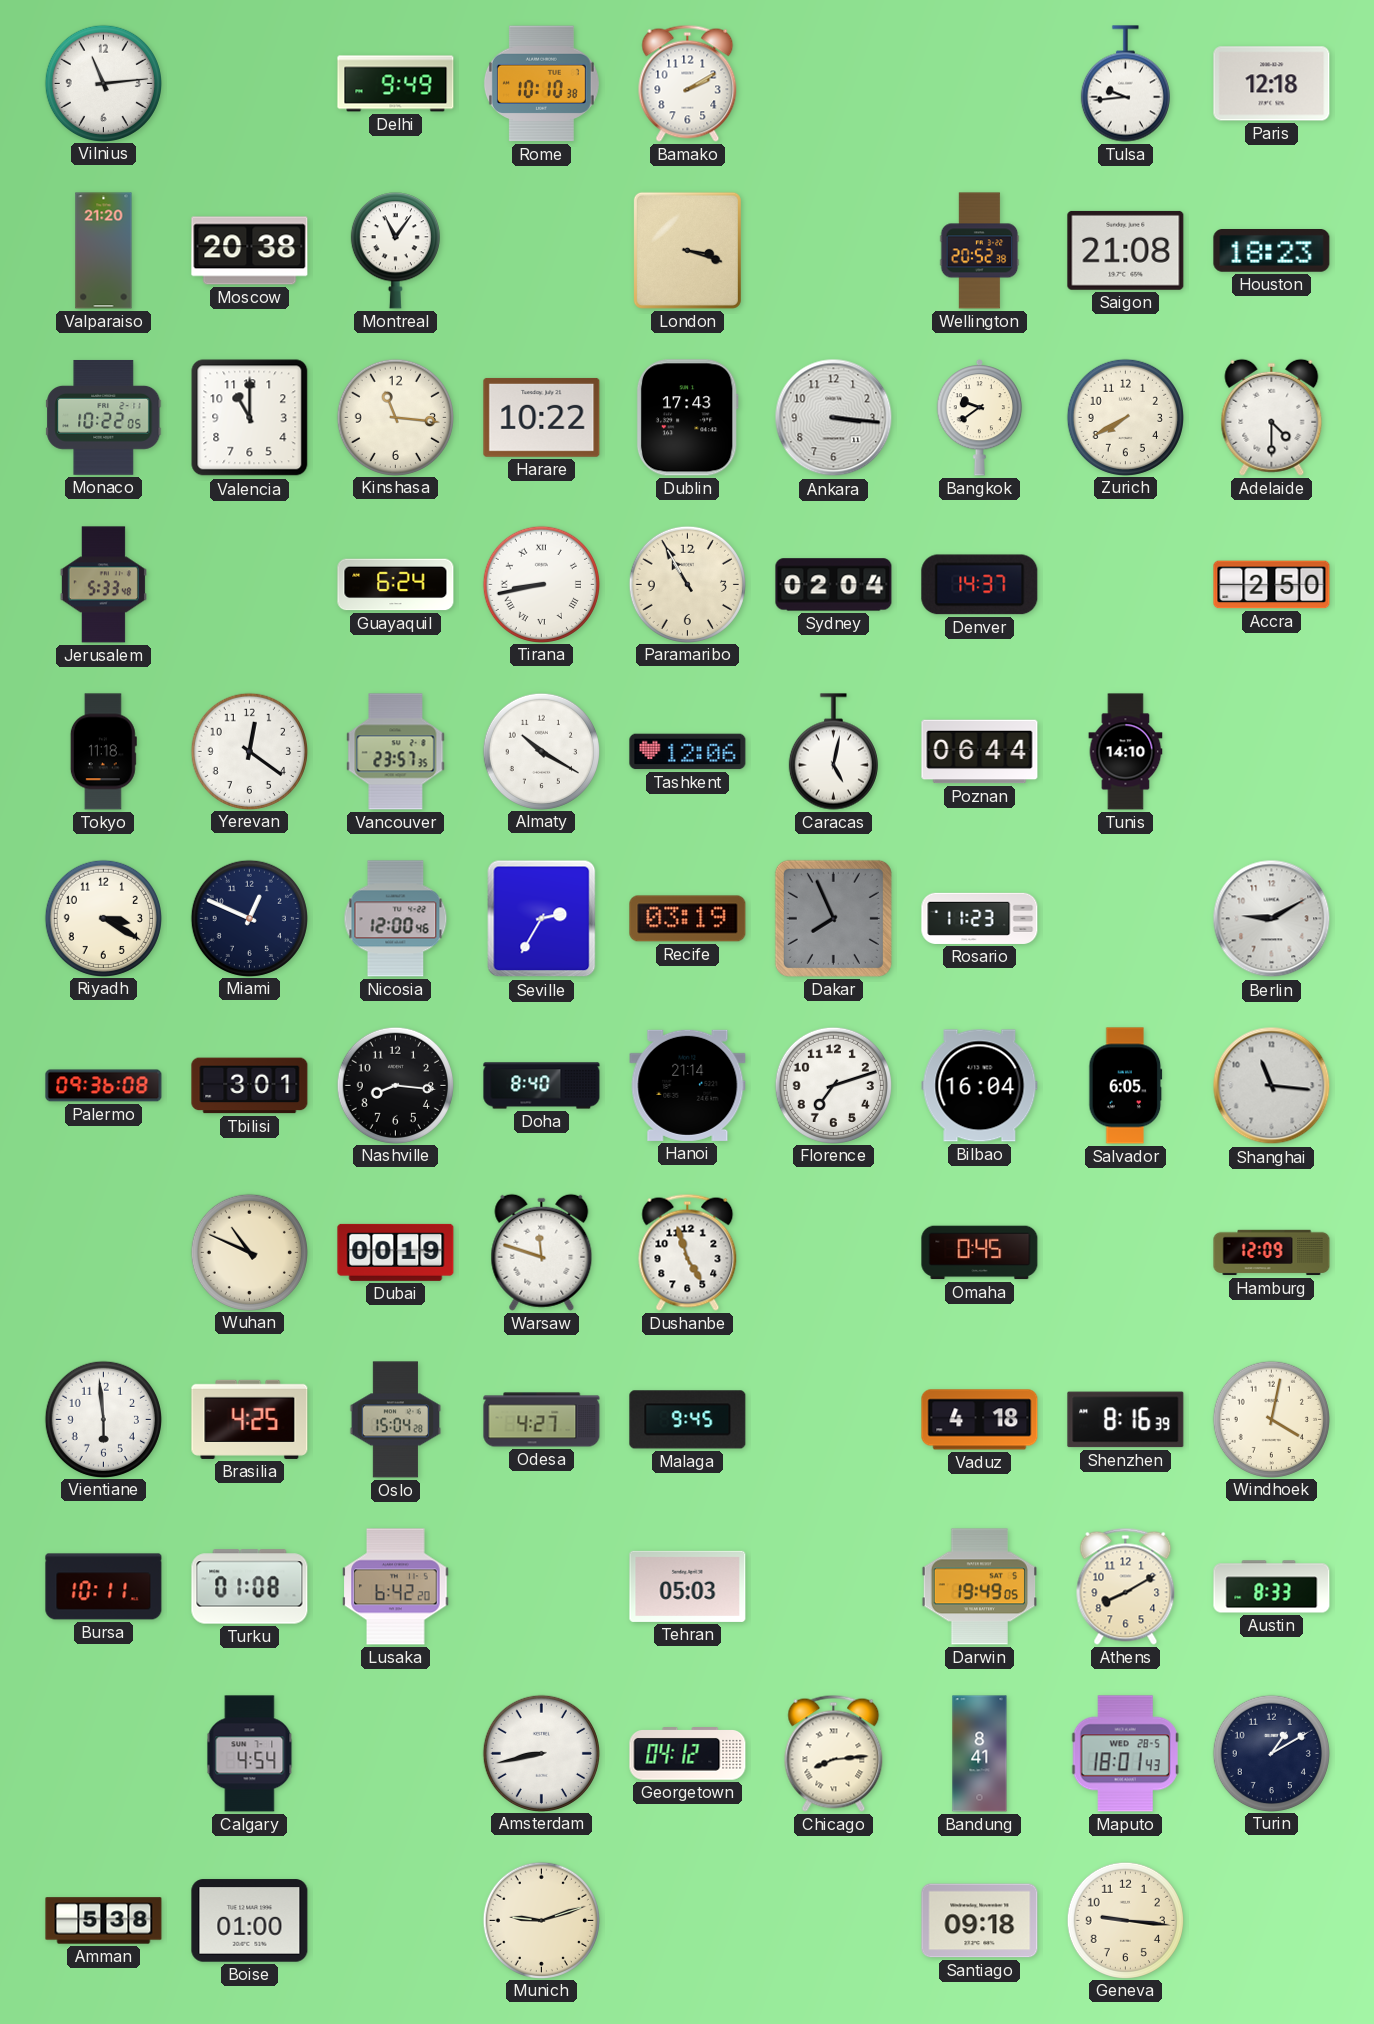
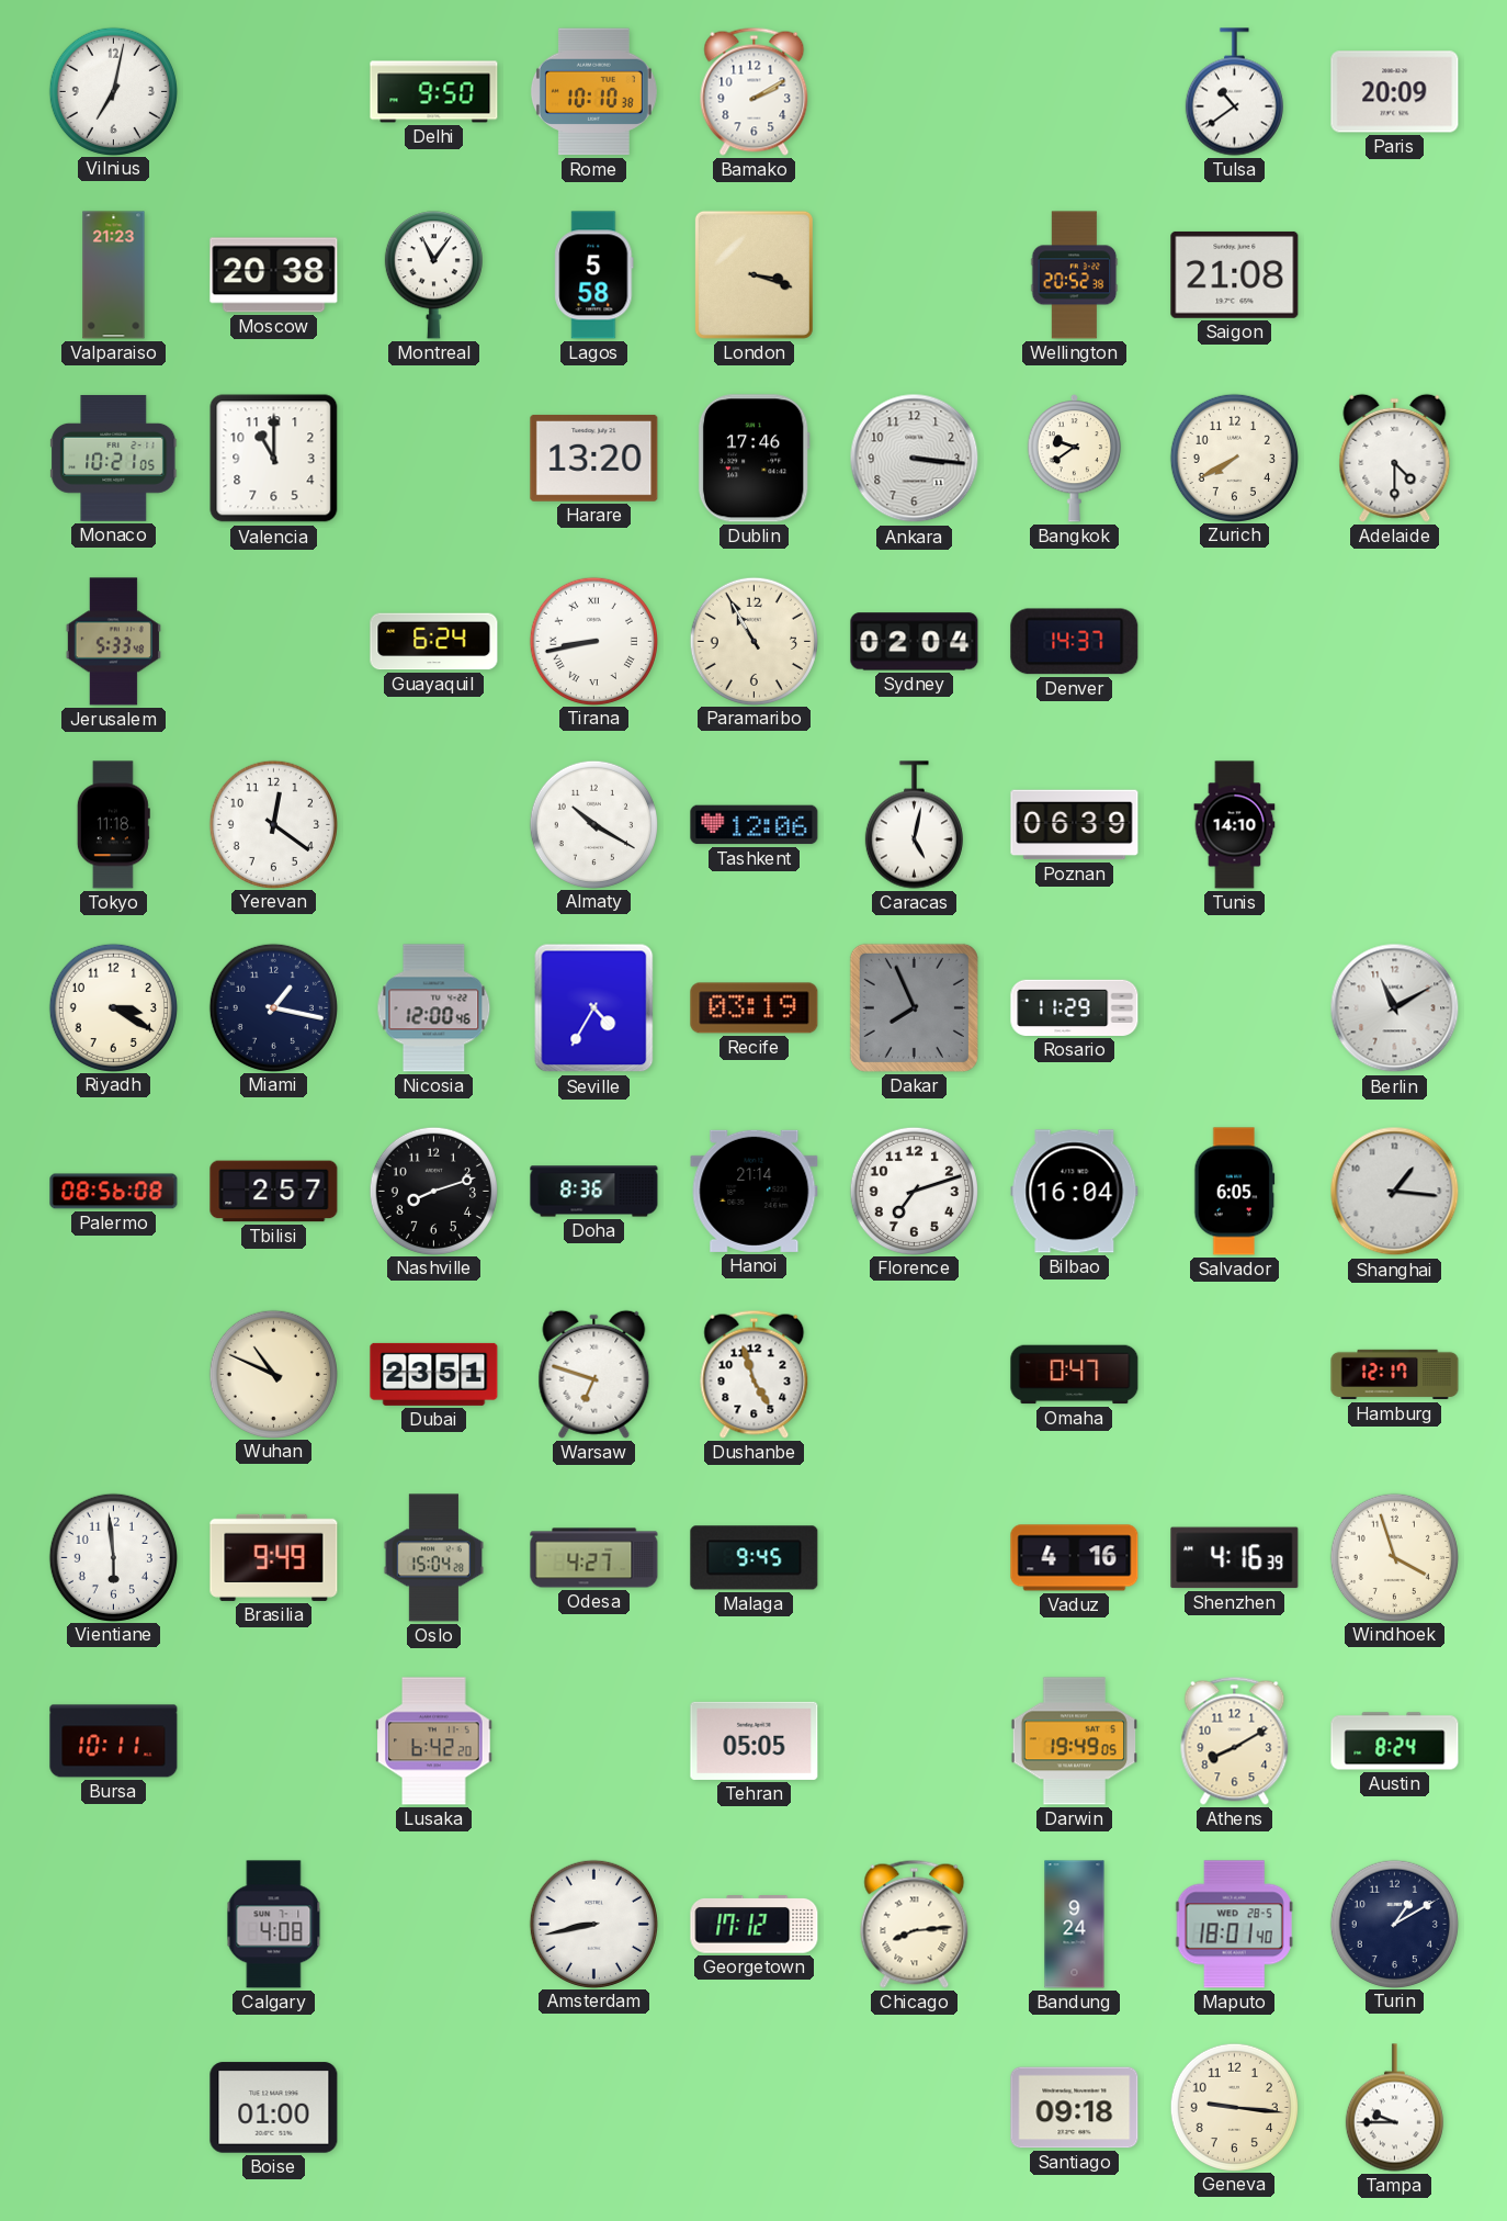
Vilnius: 11:14 -> 7:02 (113, 91)
Delhi: 9:49 -> 9:50 (434, 92)
Tulsa: 9:44 -> 10:39 (1234, 92)
Paris: 12:18 -> 20:09 (1395, 92)
Valparaiso: 21:20 -> 21:23 (114, 275)
Lagos: none -> 5:58 (594, 275)
Houston: 18:23 -> none (1272, 251)
Monaco: 10:22 -> 10:21 (114, 458)
Kinshasa: 11:16 -> none (395, 417)
Harare: 10:22 -> 13:20 (594, 458)
Dublin: 17:43 -> 17:46 (753, 459)
Accra: 2:50 -> none (1272, 585)
Vancouver: 23:57 -> none (396, 752)
Poznan: 06:44 -> 06:39 (1075, 825)
Miami: 12:49 -> 1:17 (273, 1007)
Seville: 2:35 -> 4:35 (594, 1008)
Rosario: 11:23 -> 11:29 (1075, 1007)
Berlin: 9:10 -> 11:10 (1395, 1008)
Palermo: 09:36 -> 08:56 (114, 1192)
Tbilisi: 3:01 -> 2:57 (274, 1192)
Nashville: 8:16 -> 8:12 (433, 1191)
Doha: 8:40 -> 8:36 (594, 1192)
Shanghai: 11:16 -> 1:16 (1395, 1192)
Dubai: 00:19 -> 23:51 (434, 1374)
Warsaw: 11:48 -> 6:48 (594, 1374)
Omaha: 0:45 -> 0:47 (1075, 1375)
Hamburg: 12:09 -> 12:17 (1395, 1375)
Brasilia: 4:25 -> 9:49 (274, 1557)
Vaduz: 4:18 -> 4:16 (1075, 1558)
Shenzhen: 8:16 -> 4:16 (1235, 1558)
Windhoek: 4:02 -> 3:57 (1394, 1557)
Turku: 01:08 -> none (250, 1587)
Tehran: 05:03 -> 05:05 (755, 1740)
Austin: 8:33 -> 8:24 (1395, 1741)
Calgary: 4:54 -> 4:08 (274, 1925)
Georgetown: 04:12 -> 17:12 (755, 1925)
Bandung: 8:41 -> 9:24 (1075, 1925)
Maputo: 18:01:43 -> 18:01:40 (1234, 1925)
Amman: 5:38 -> none (104, 1921)
Munich: 9:12 -> none (541, 1920)
Tampa: none -> 9:45 (1394, 2108)
